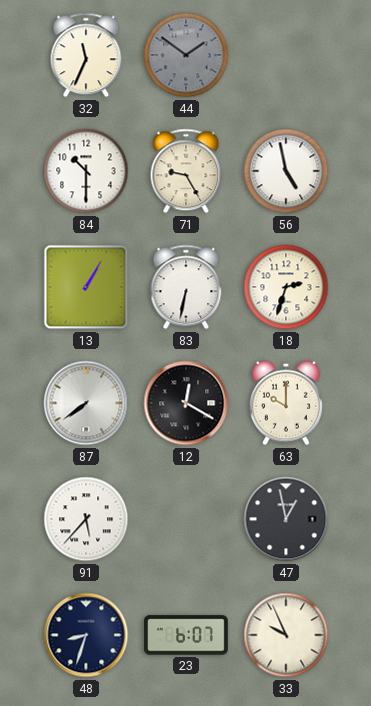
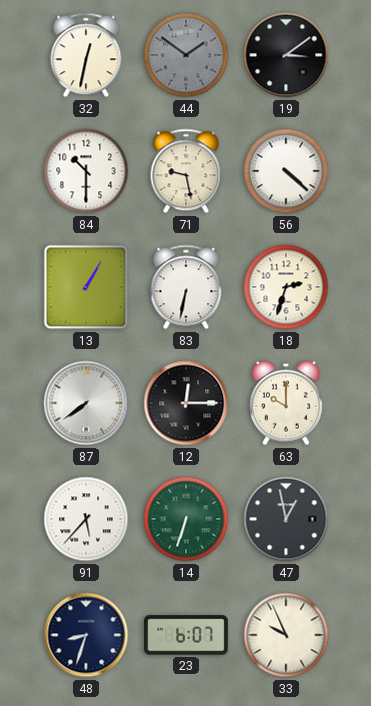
32: 11:34 -> 12:32 (86, 55)
19: none -> 3:09 (286, 55)
71: 9:25 -> 9:28 (186, 171)
56: 4:58 -> 4:22 (286, 171)
12: 12:20 -> 12:15 (186, 403)
14: none -> 6:33 (186, 519)
